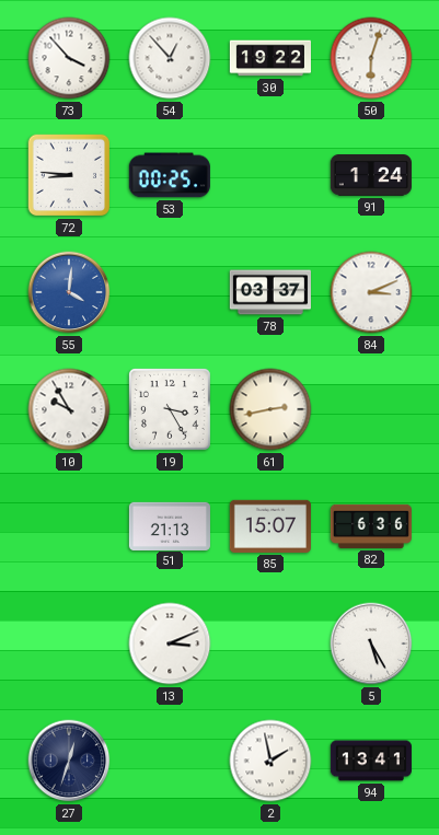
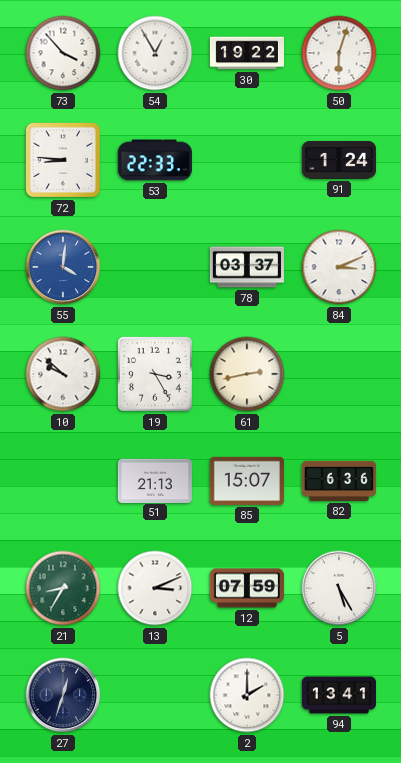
54: 12:53 -> 12:55 (155, 53)
53: 00:25 -> 22:33 (155, 160)
10: 9:55 -> 9:52 (63, 374)
21: none -> 8:35 (63, 588)
12: none -> 07:59 (247, 588)
2: 1:58 -> 2:00 (247, 695)
